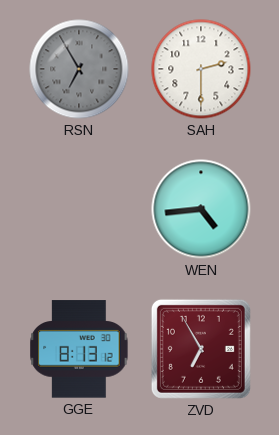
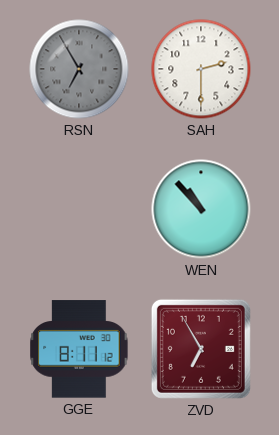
WEN: 4:44 -> 10:53 (201, 209)
GGE: 8:13 -> 8:11 (79, 349)
